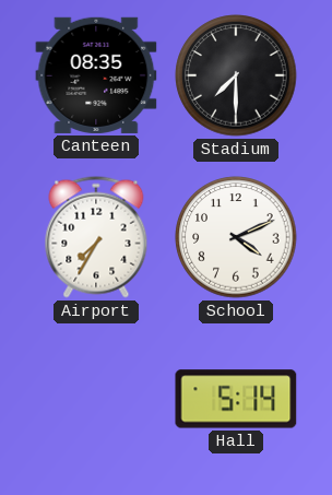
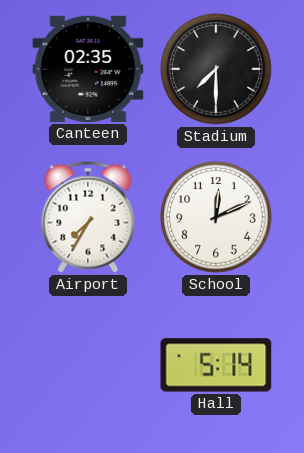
Canteen: 08:35 -> 02:35 (88, 69)
School: 4:11 -> 12:11 (216, 217)
